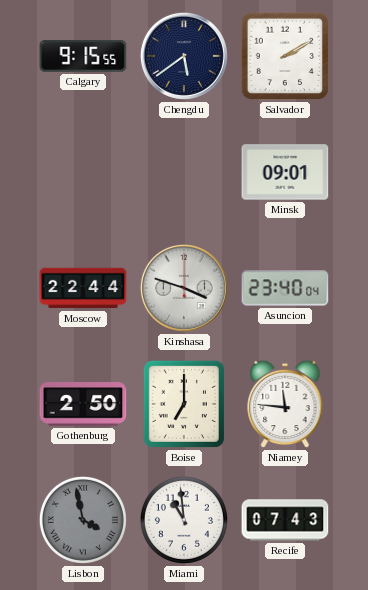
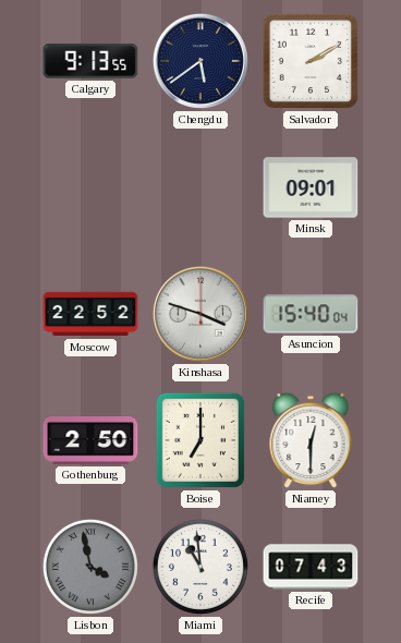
Calgary: 9:15 -> 9:13 (90, 61)
Moscow: 22:44 -> 22:52 (90, 314)
Asuncion: 23:40 -> 15:40 (311, 314)
Niamey: 11:46 -> 12:30 (311, 440)
